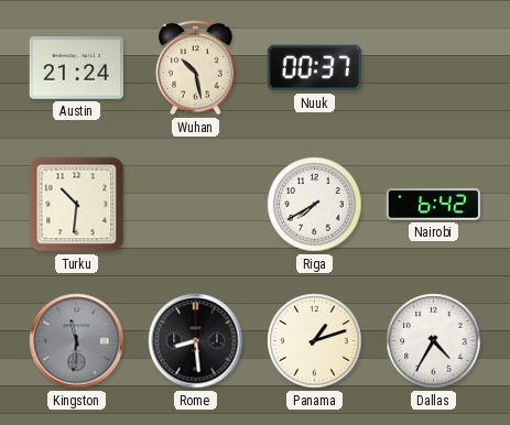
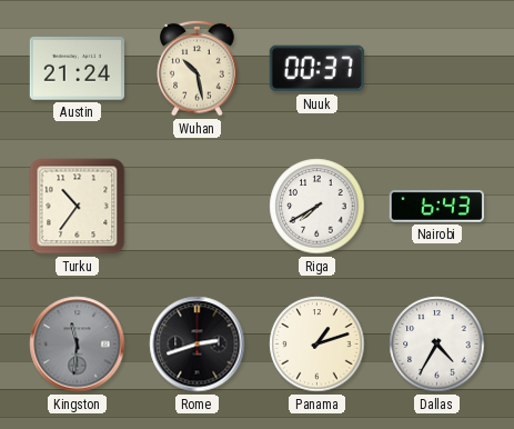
Turku: 10:31 -> 10:36 (78, 207)
Nairobi: 6:42 -> 6:43 (436, 207)
Rome: 8:29 -> 2:42 (198, 345)
